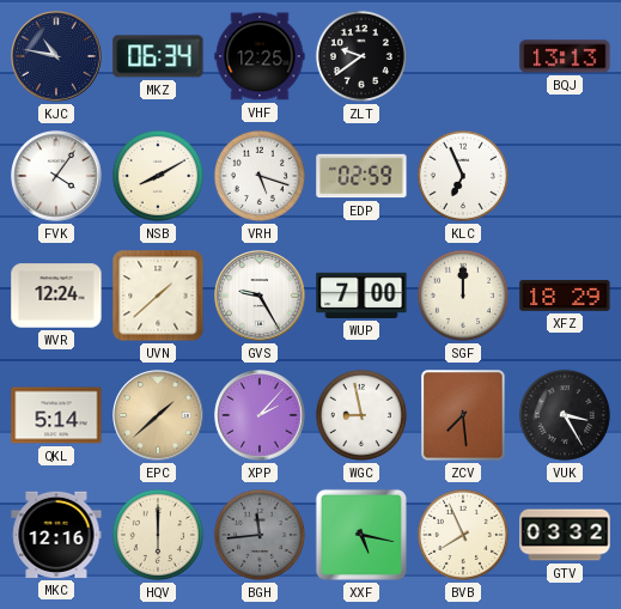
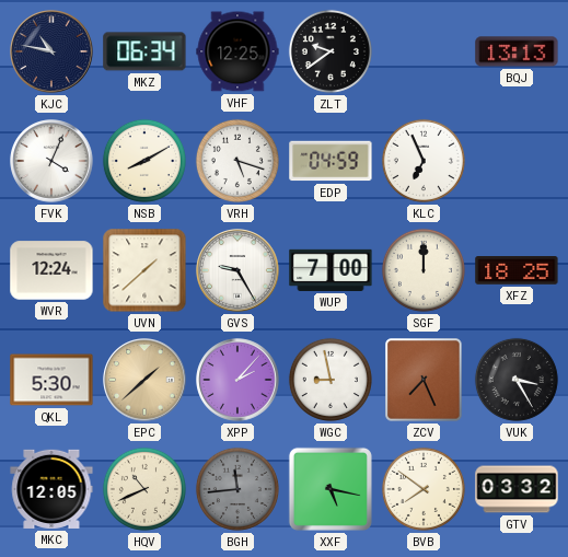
FVK: 4:06 -> 4:04 (51, 161)
EDP: 02:59 -> 04:59 (331, 161)
XFZ: 18:29 -> 18:25 (517, 270)
QKL: 5:14 -> 5:30 (51, 380)
ZCV: 7:29 -> 7:26 (424, 380)
MKC: 12:16 -> 12:05 (51, 489)
HQV: 6:00 -> 10:41 (144, 489)
BVB: 7:56 -> 7:51 (424, 489)
